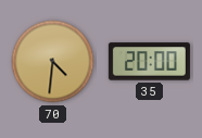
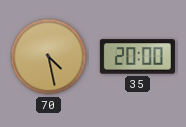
70: 4:31 -> 4:28 (49, 57)
